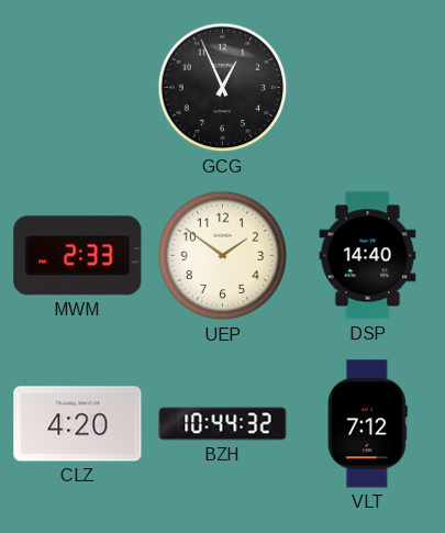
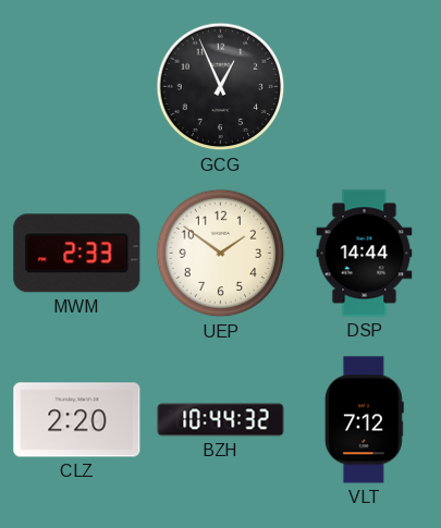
DSP: 14:40 -> 14:44 (365, 254)
CLZ: 4:20 -> 2:20 (77, 420)
